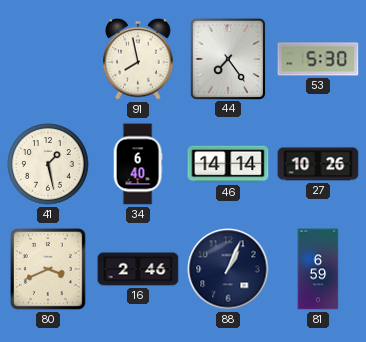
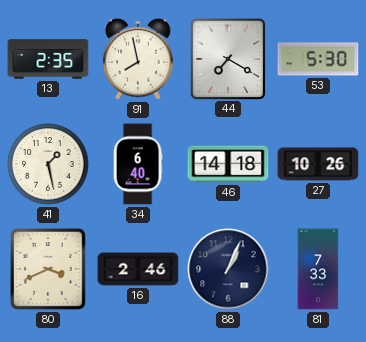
13: none -> 2:35 (48, 59)
44: 7:24 -> 7:20 (228, 58)
46: 14:14 -> 14:18 (228, 164)
81: 6:59 -> 7:33 (318, 269)
